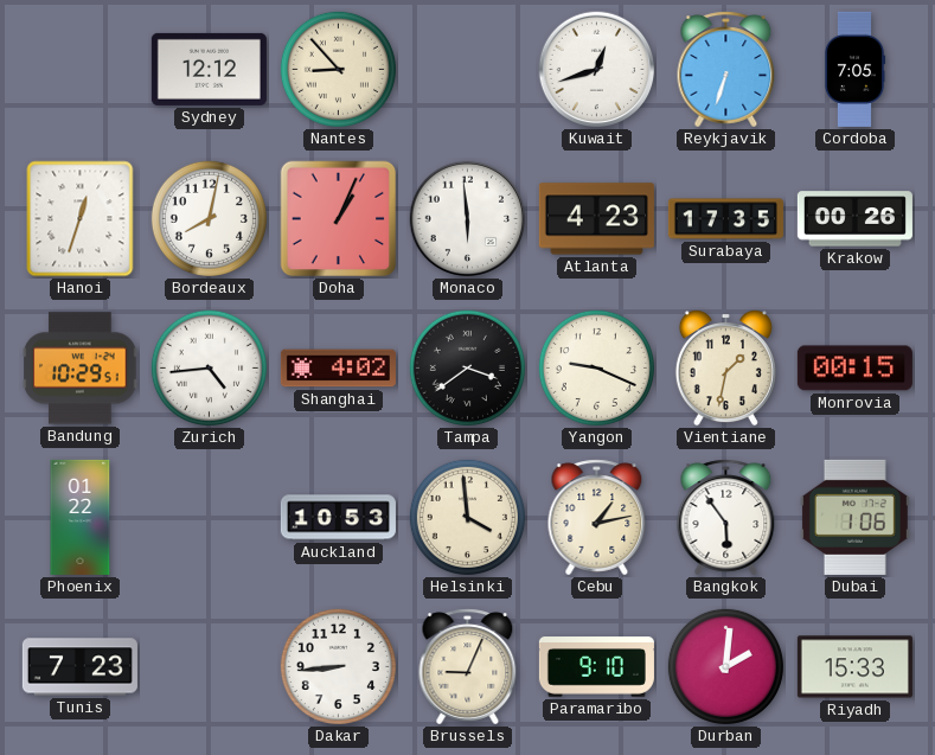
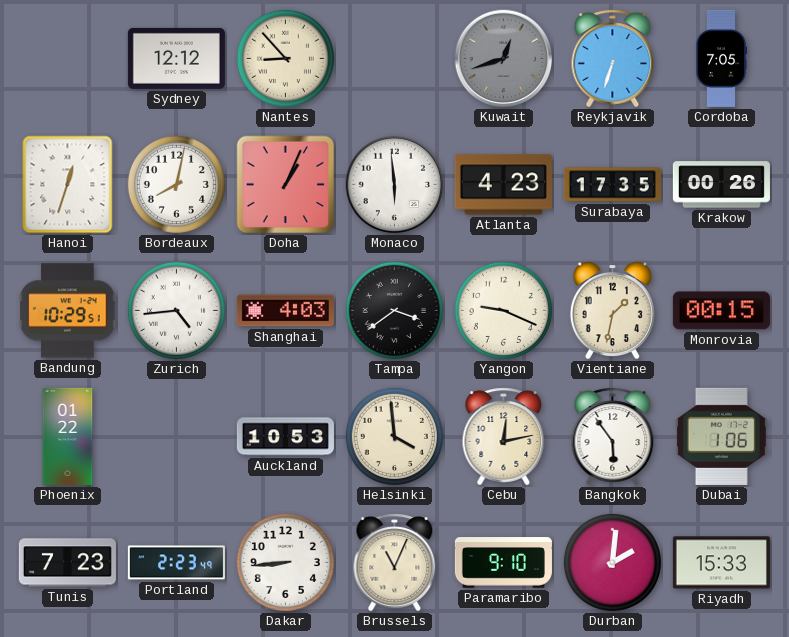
Kuwait dial: white -> grey (504, 59)
Shanghai: 4:02 -> 4:03 (285, 311)
Cebu: 1:13 -> 12:13 (504, 437)
Portland: none -> 2:23 (176, 563)
Brussels: 9:04 -> 11:04 (395, 563)
